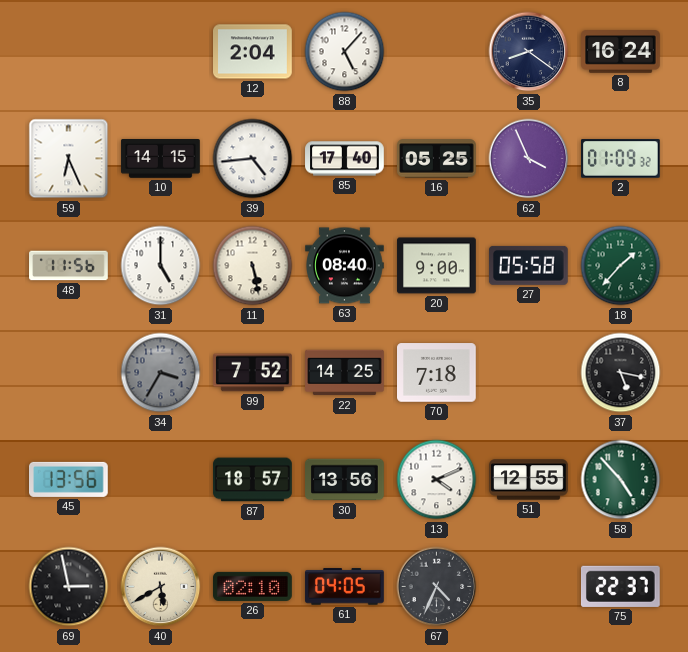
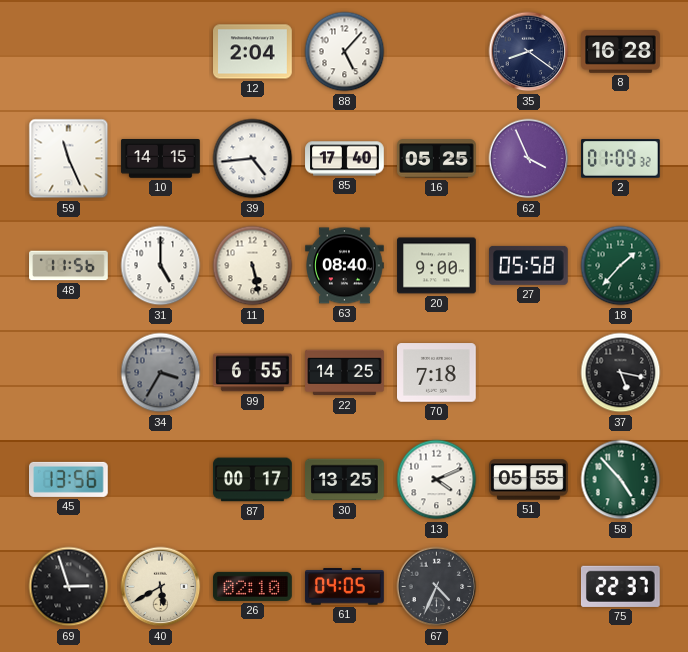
8: 16:24 -> 16:28 (621, 52)
59: 6:26 -> 11:26 (69, 159)
99: 7:52 -> 6:55 (253, 373)
87: 18:57 -> 00:17 (253, 480)
30: 13:56 -> 13:25 (345, 480)
51: 12:55 -> 05:55 (529, 480)
69: 2:58 -> 2:57 (69, 587)
